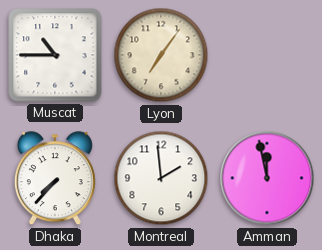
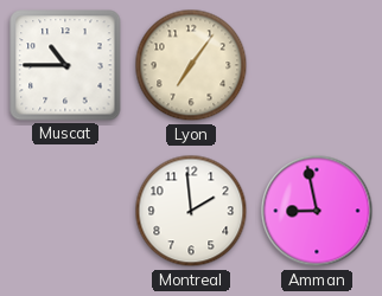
Dhaka: 7:37 -> none (55, 179)
Amman: 11:58 -> 8:58 (317, 211)
